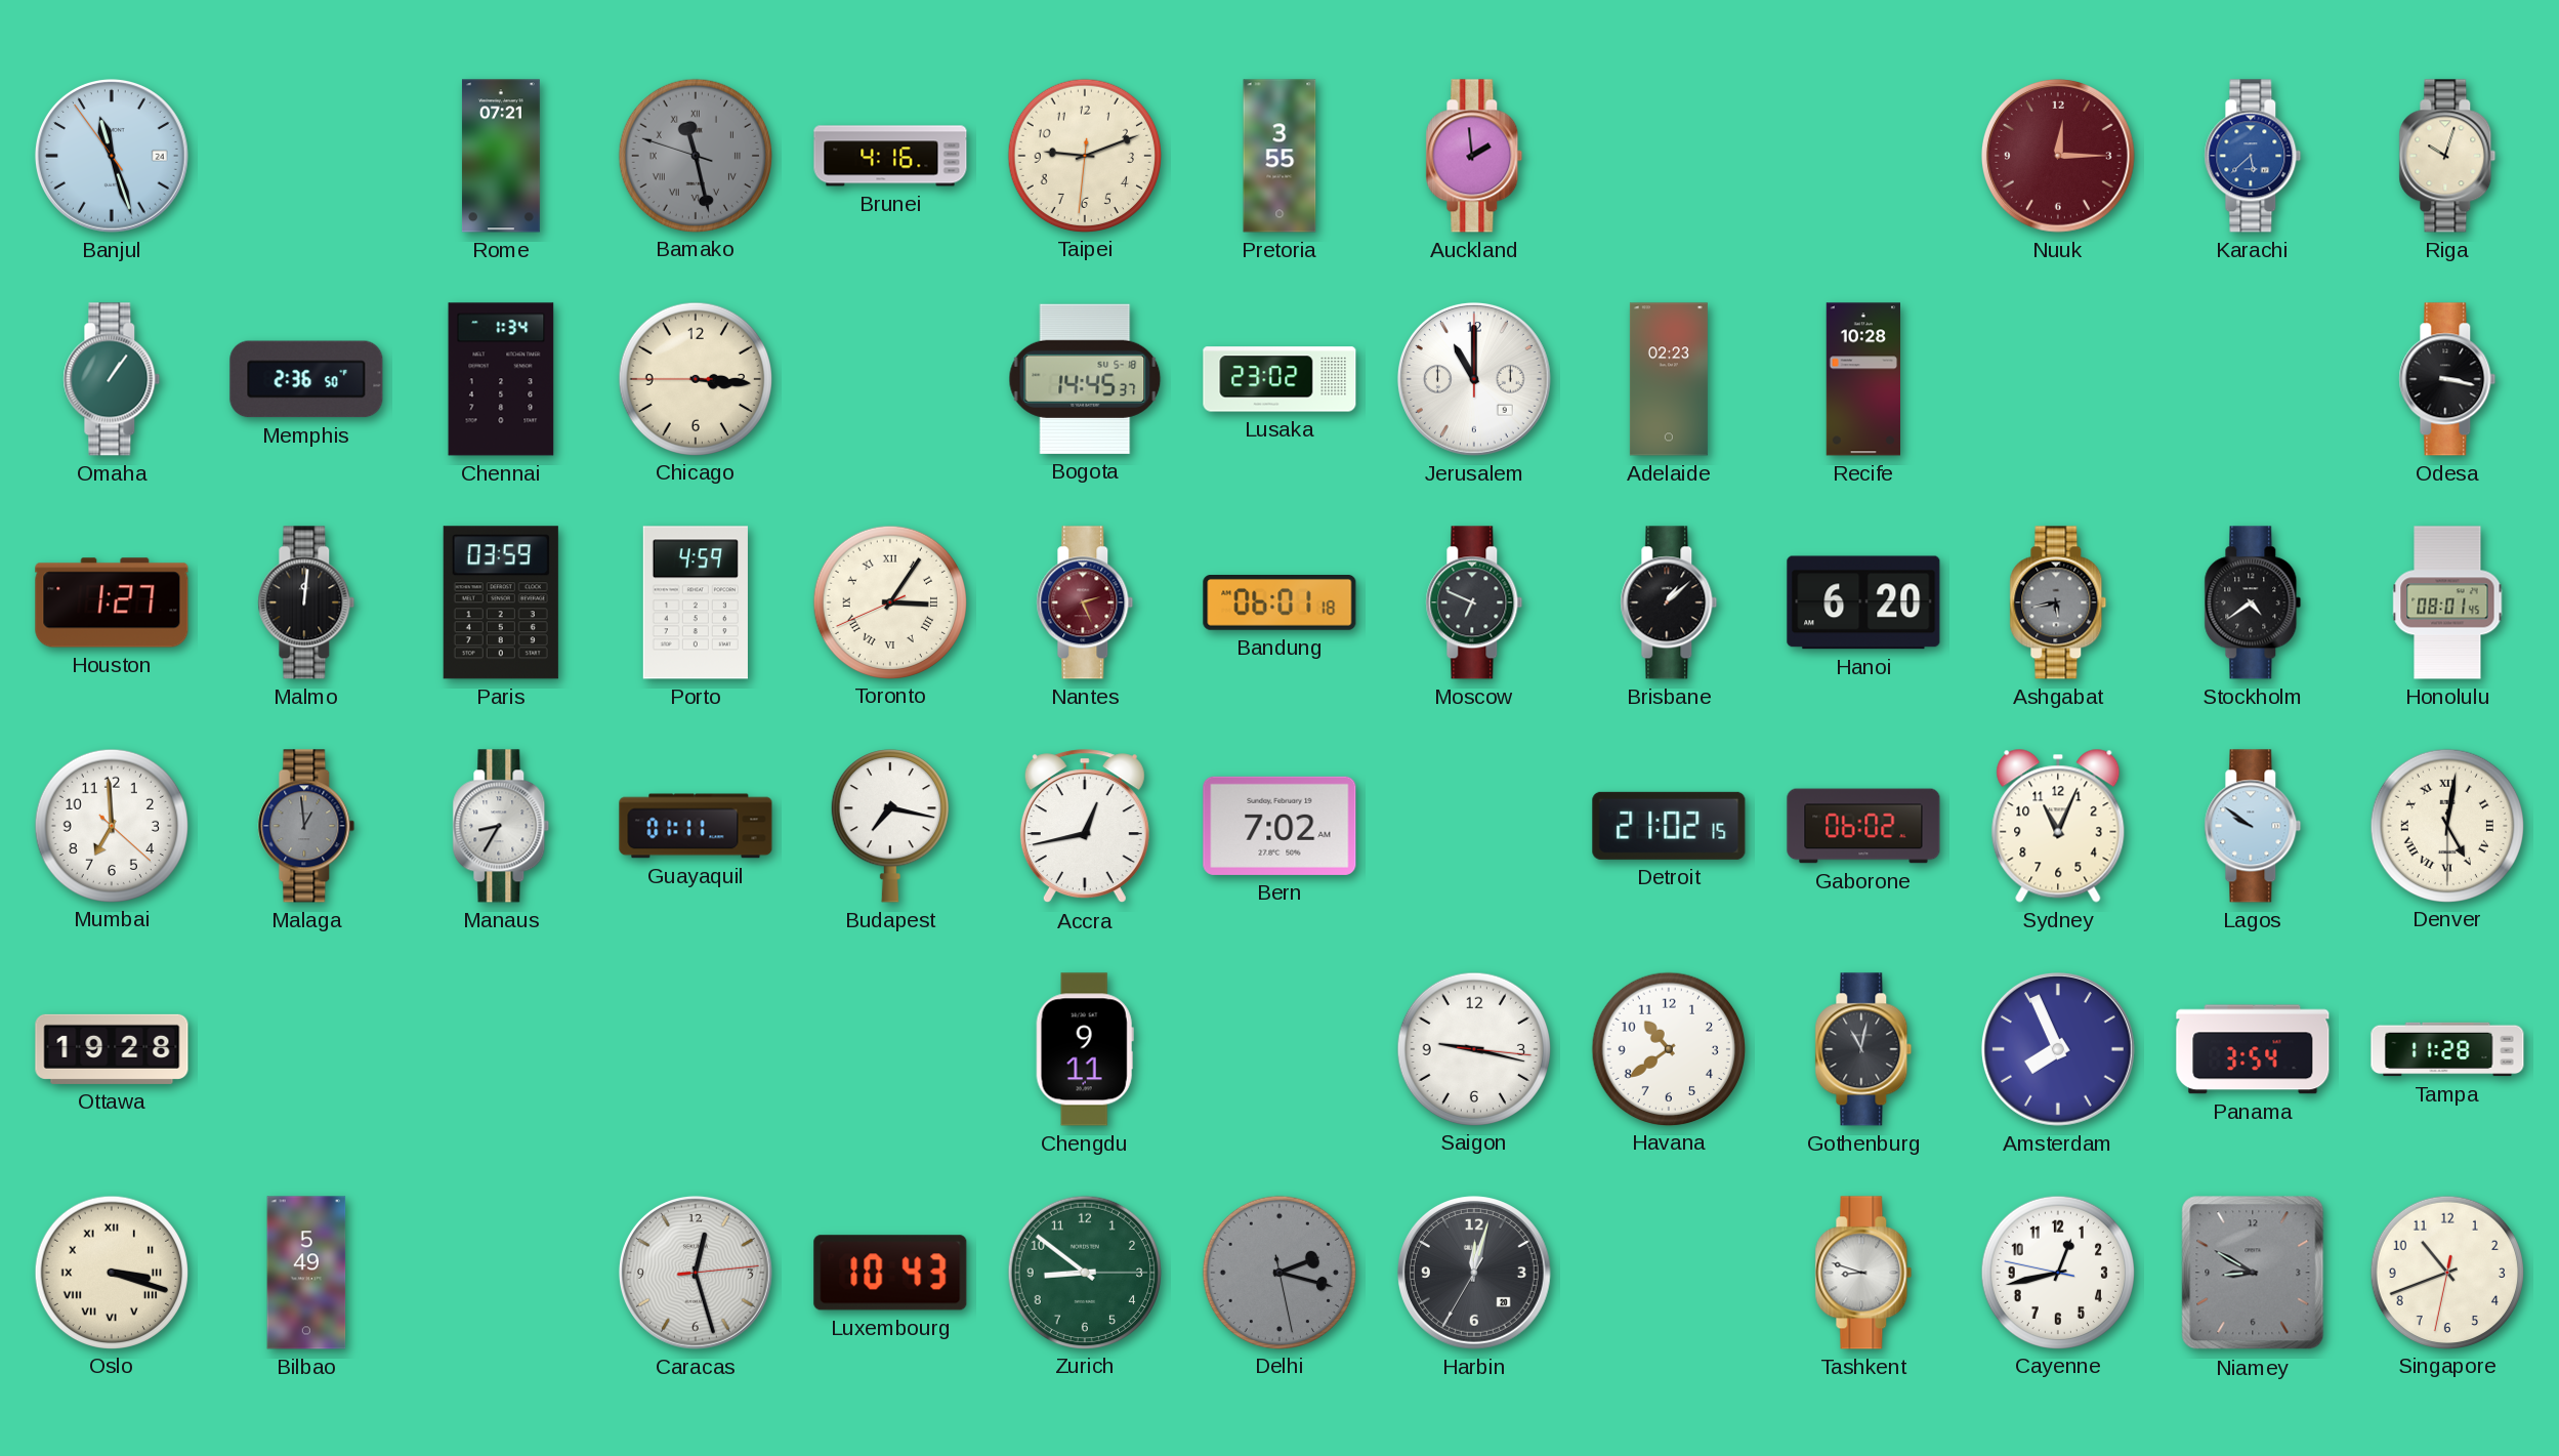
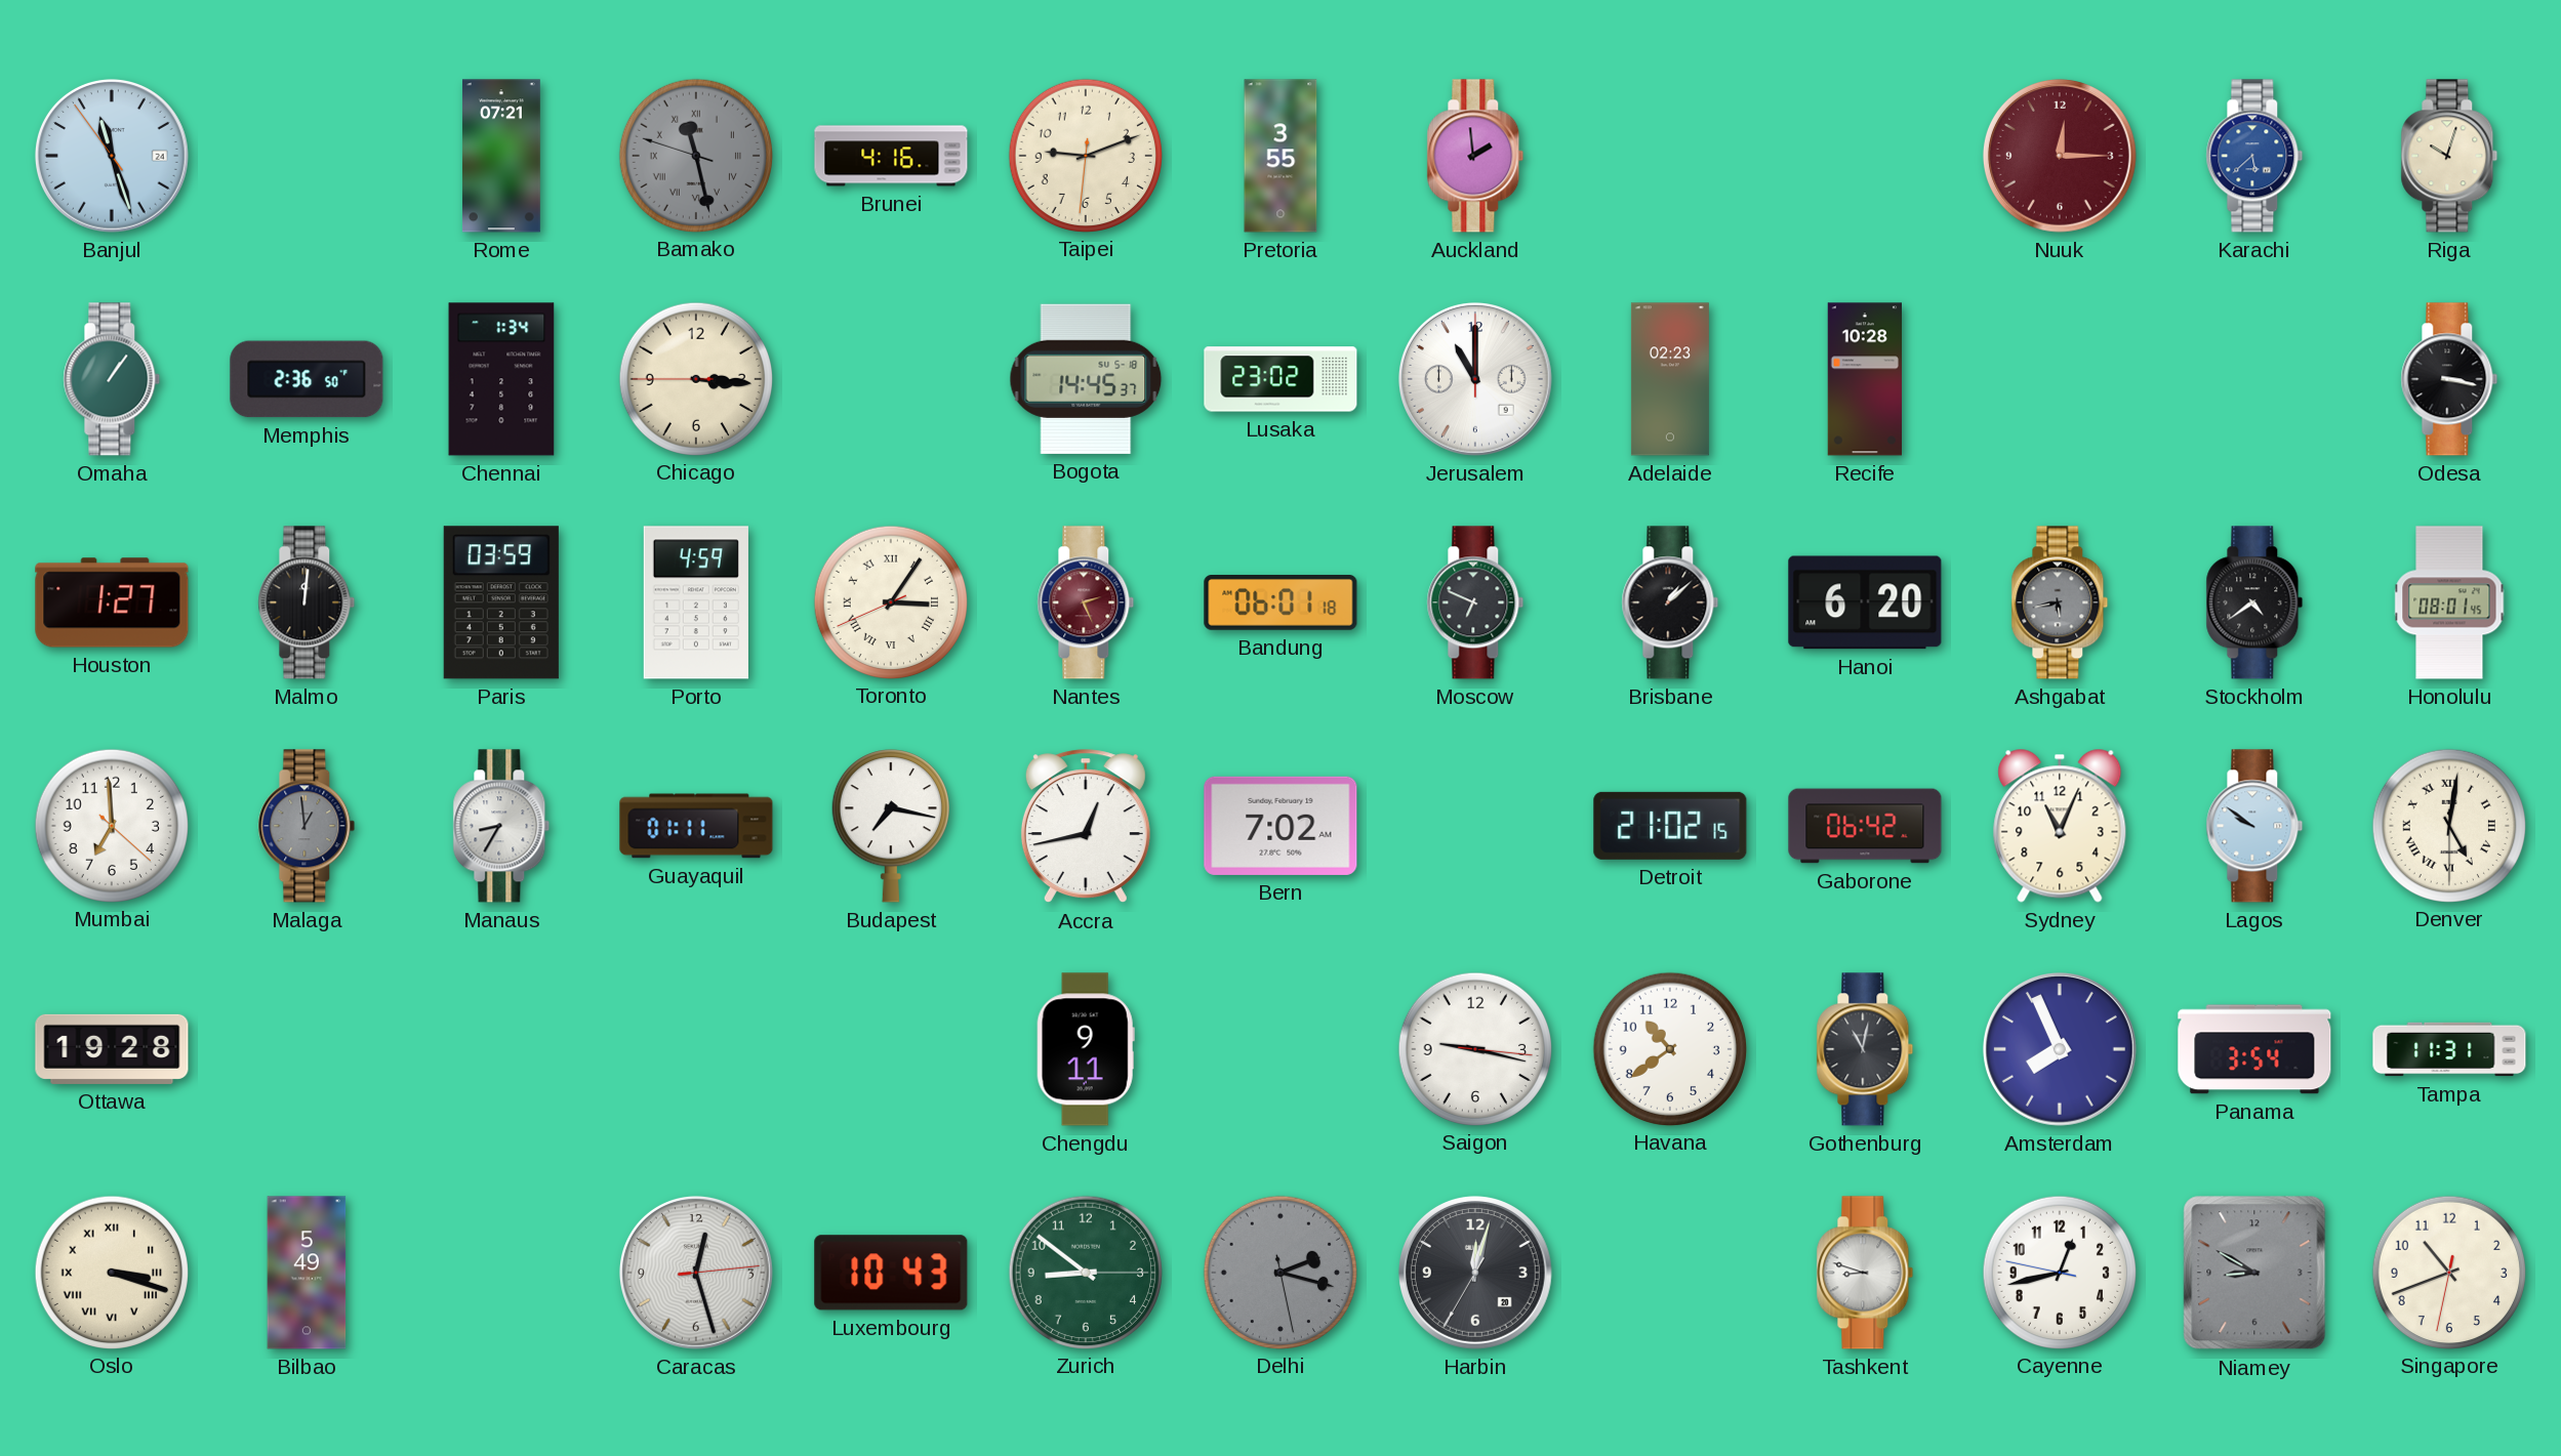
Gaborone: 06:02 -> 06:42 (1865, 826)
Tampa: 11:28 -> 11:31 (2449, 1049)
